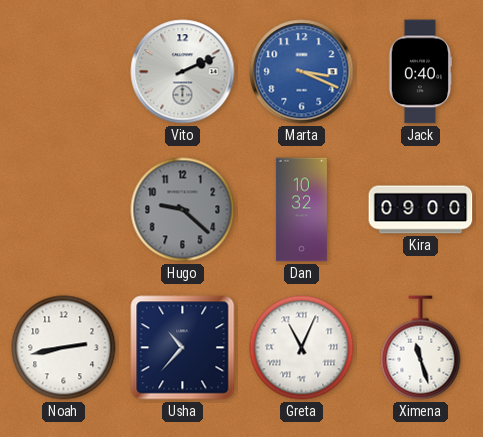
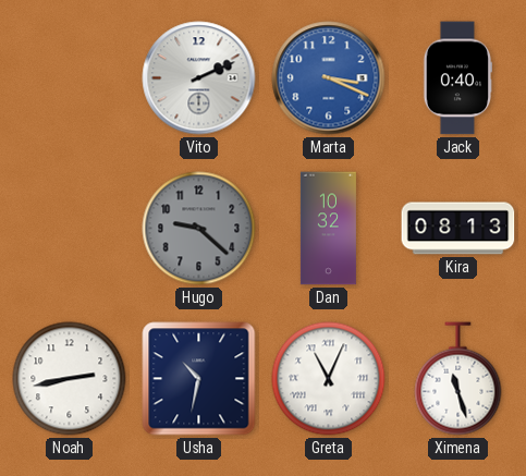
Kira: 09:00 -> 08:13 (458, 229)
Usha: 10:37 -> 10:32 (199, 379)
